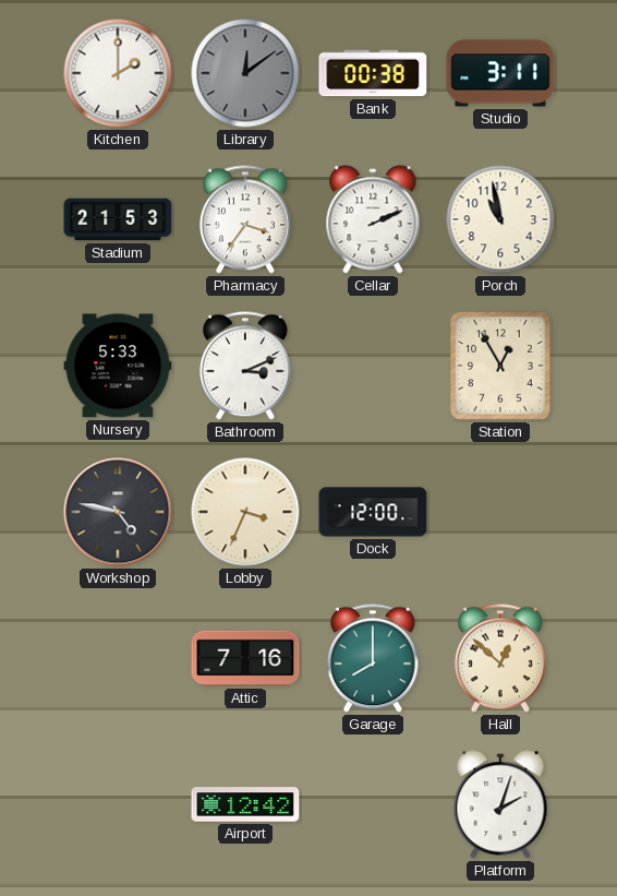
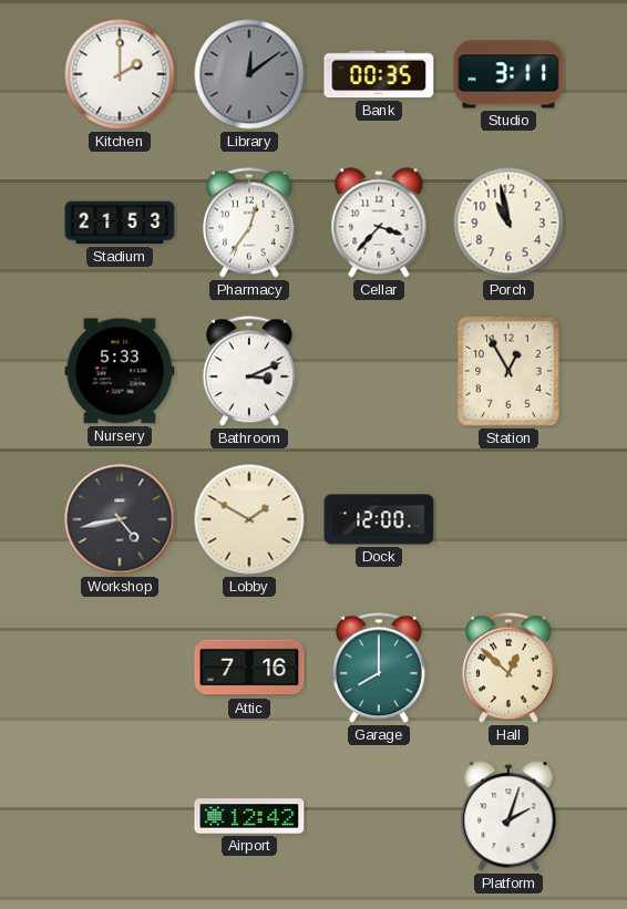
Bank: 00:38 -> 00:35 (379, 74)
Pharmacy: 3:36 -> 12:36 (249, 223)
Cellar: 2:11 -> 3:37 (379, 223)
Workshop: 4:47 -> 4:43 (120, 519)
Lobby: 3:34 -> 1:50 (249, 519)
